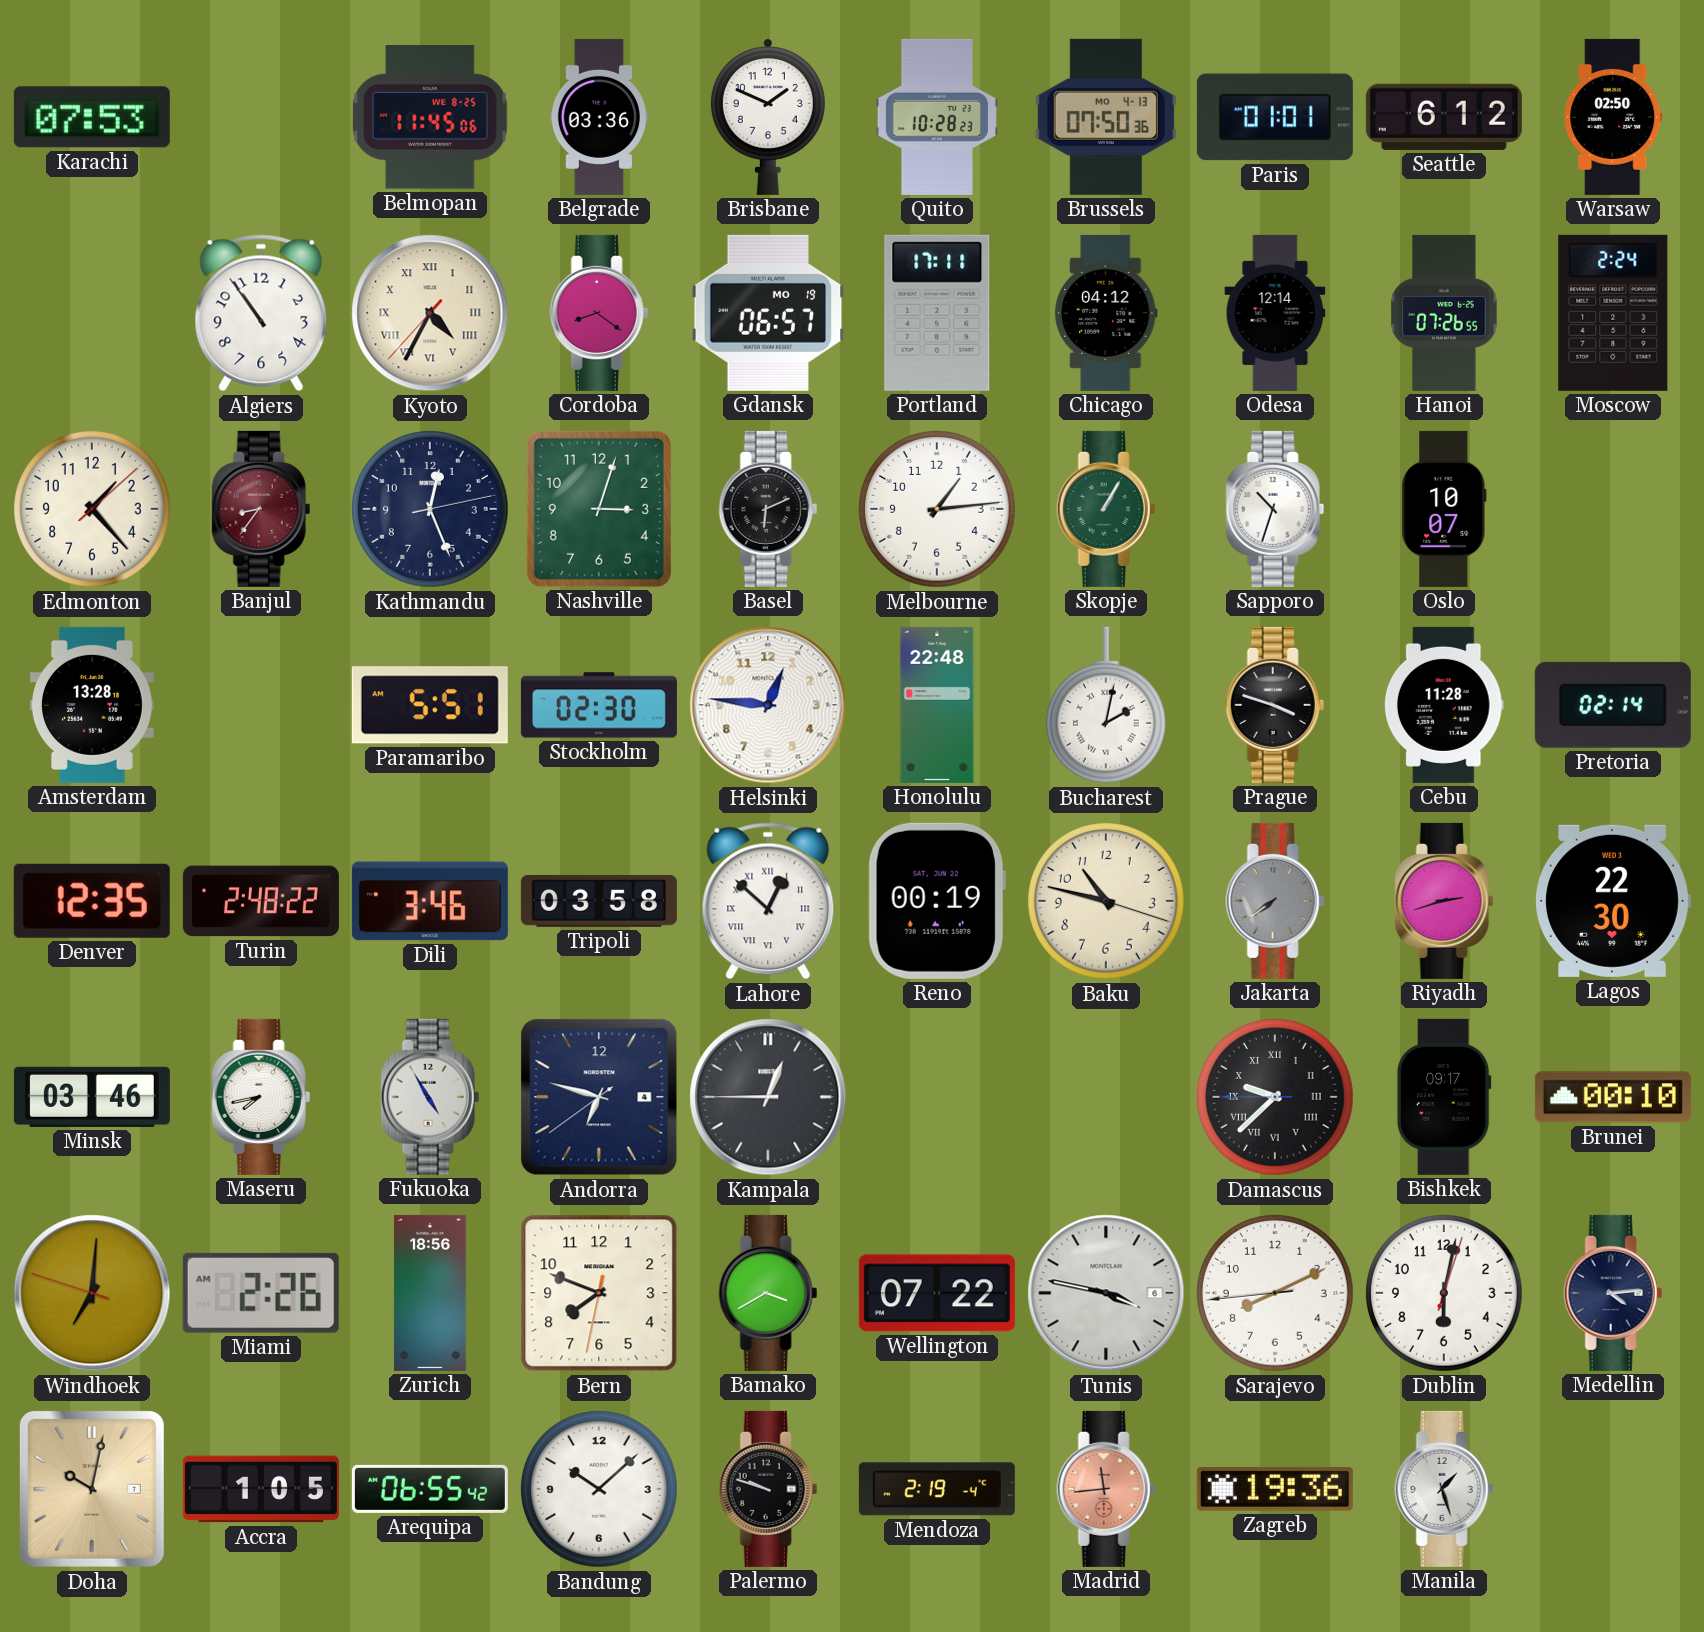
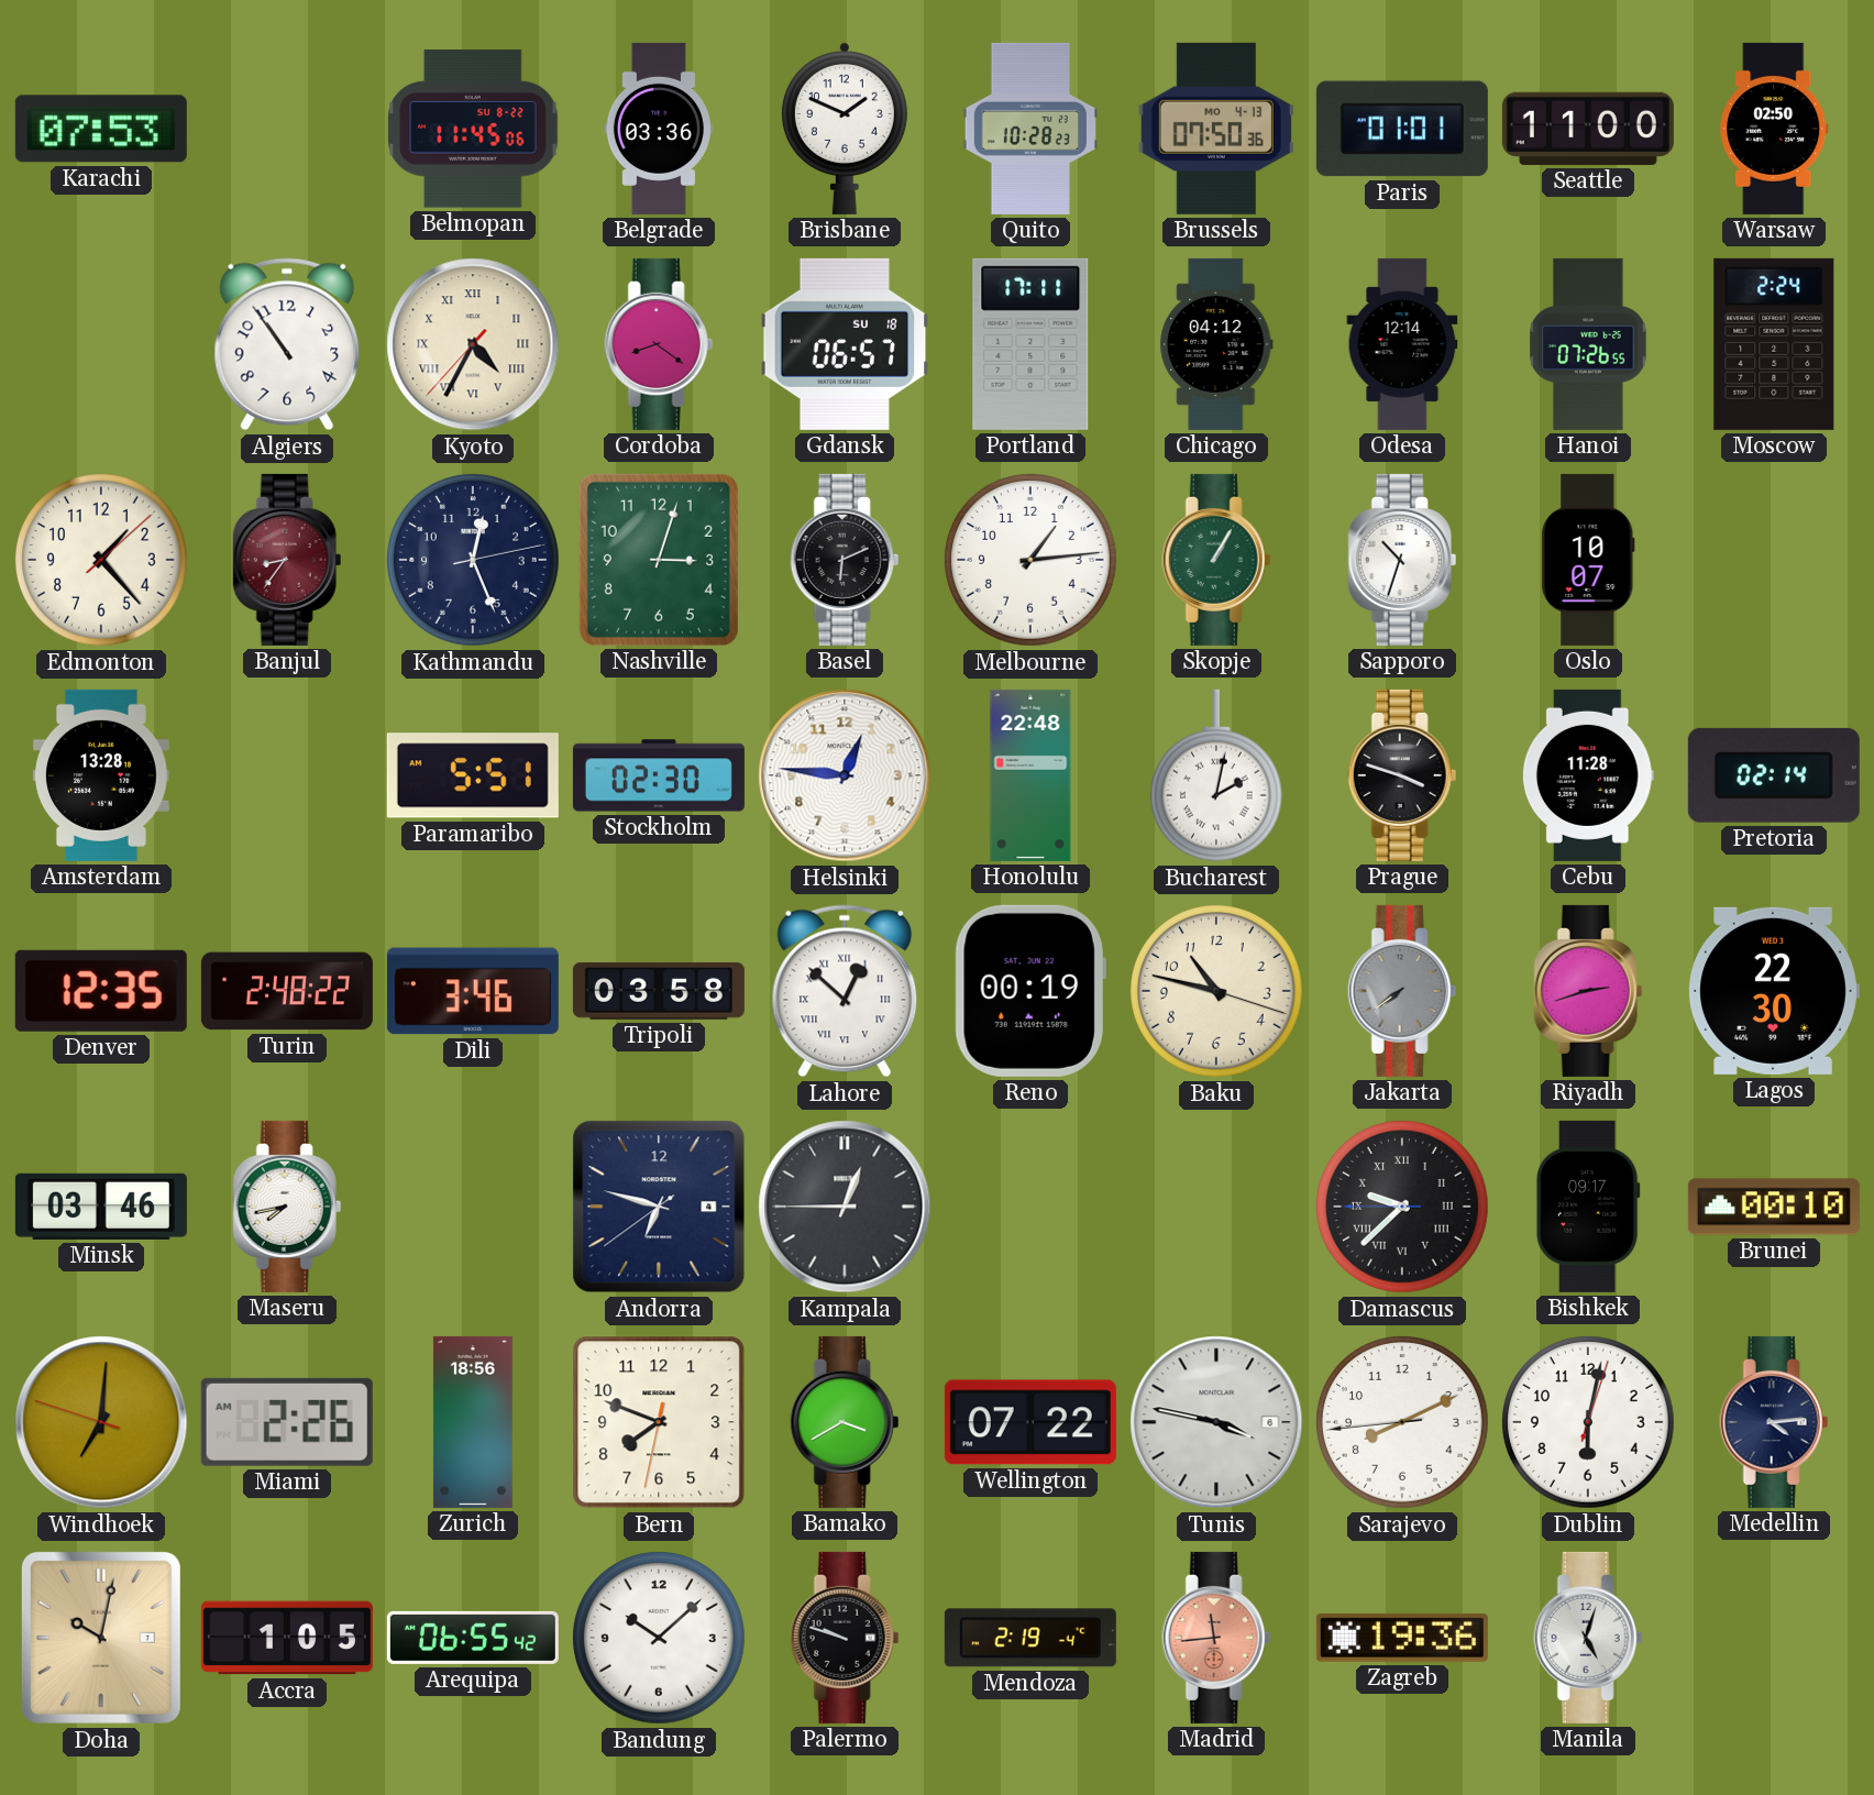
Belmopan date: WE 8-25 -> SU 8-22 (473, 129)
Seattle: 6:12 -> 11:00 (1588, 129)
Gdansk date: MO 19 -> SU 18 (845, 344)
Fukuoka: 4:55 -> none (430, 1097)
Manila: 1:27 -> 5:03 (1588, 1638)
